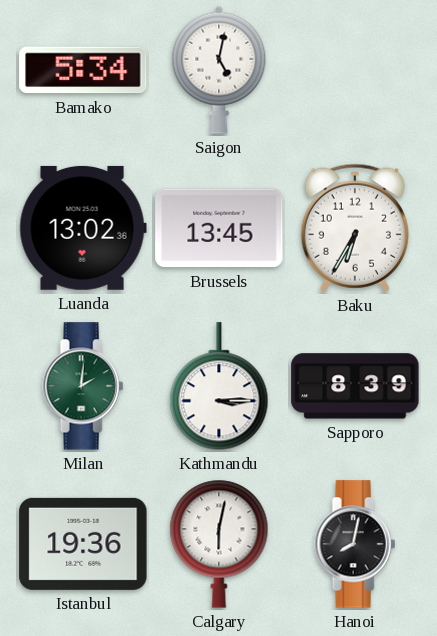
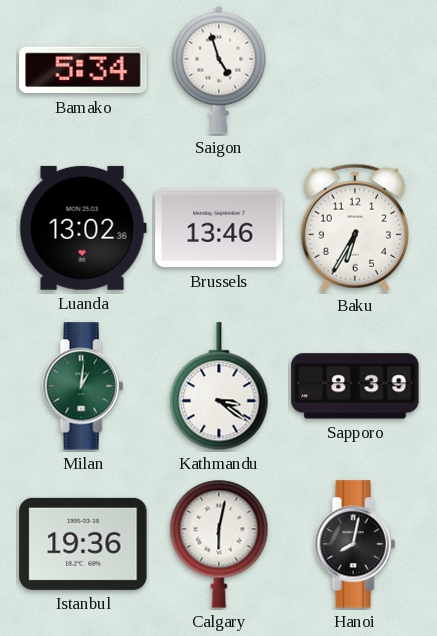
Saigon: 5:02 -> 4:57 (219, 70)
Brussels: 13:45 -> 13:46 (219, 228)
Milan: 2:01 -> 1:01 (83, 386)
Kathmandu: 3:15 -> 3:21 (219, 387)
